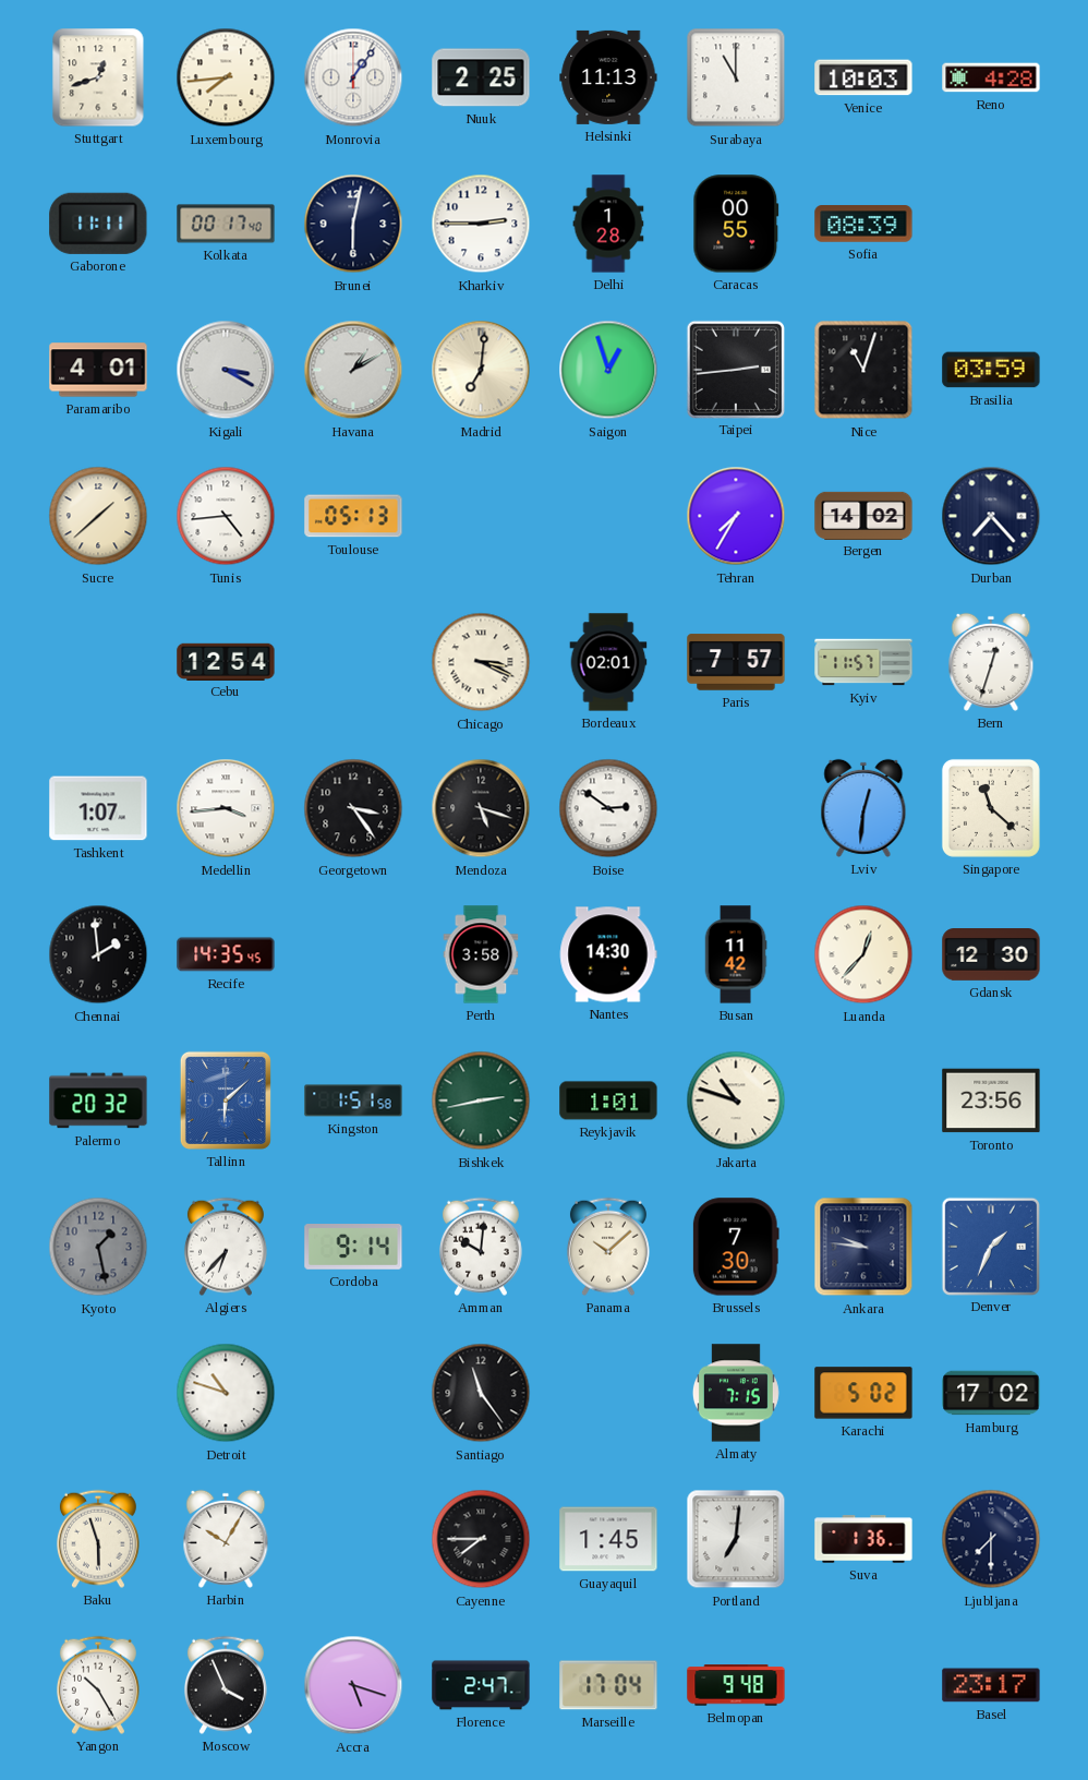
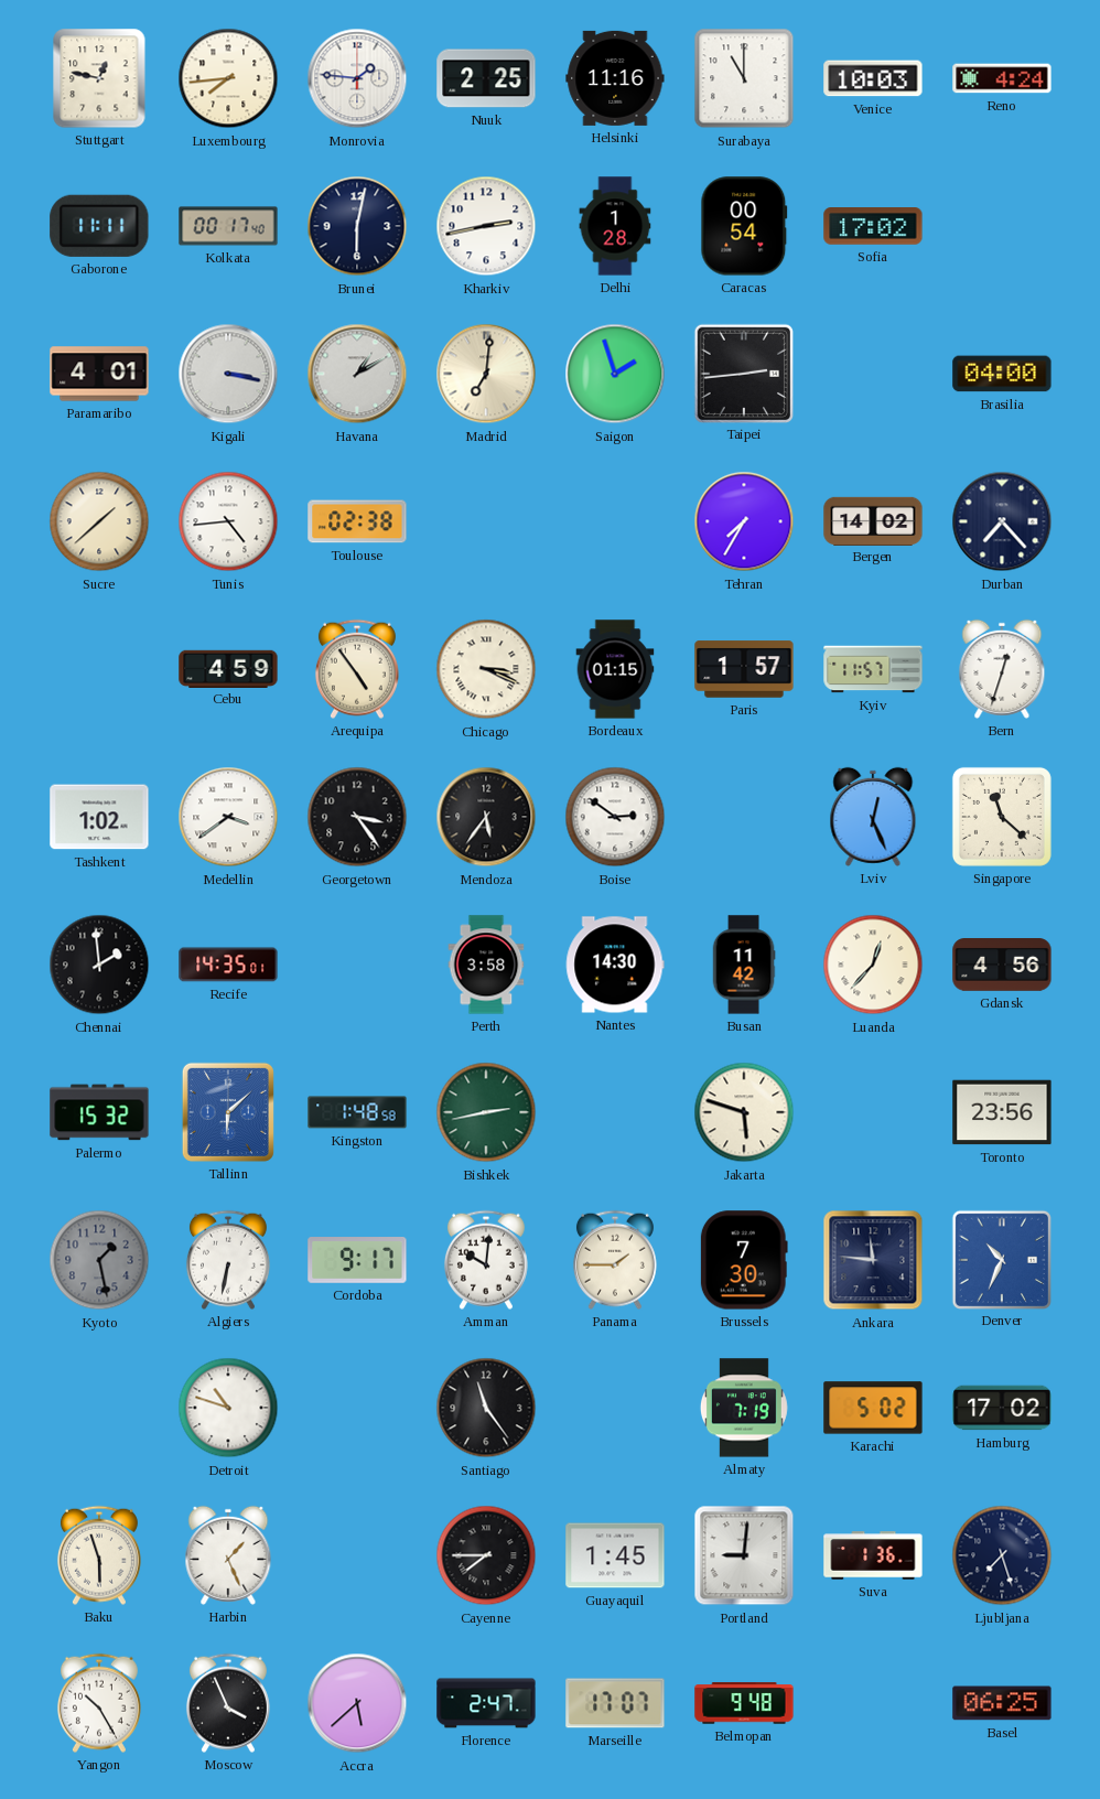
Stuttgart: 12:42 -> 12:47 (99, 78)
Monrovia: 1:06 -> 1:46 (357, 78)
Helsinki: 11:13 -> 11:16 (615, 78)
Reno: 4:28 -> 4:24 (1002, 78)
Kharkiv: 2:45 -> 2:43 (486, 226)
Caracas: 00:55 -> 00:54 (744, 226)
Sofia: 08:39 -> 17:02 (873, 226)
Kigali: 3:20 -> 3:17 (228, 374)
Saigon: 12:57 -> 1:57 (615, 374)
Nice: 11:03 -> none (863, 370)
Brasilia: 03:59 -> 04:00 (1002, 374)
Toulouse: 05:13 -> 02:38 (357, 521)
Cebu: 12:54 -> 4:59 (228, 668)
Arequipa: none -> 4:54 (357, 669)
Bordeaux: 02:01 -> 01:15 (615, 669)
Paris: 7:57 -> 1:57 (744, 669)
Tashkent: 1:07 -> 1:02 (99, 817)
Medellin: 3:44 -> 3:39 (228, 817)
Mendoza: 5:18 -> 5:36 (486, 817)
Lviv: 12:31 -> 12:26 (873, 817)
Recife: 14:35:45 -> 14:35:01 (228, 965)
Gdansk: 12:30 -> 4:56 (1002, 965)
Palermo: 20:32 -> 15:32 (99, 1112)
Kingston: 1:51 -> 1:48 (357, 1112)
Reykjavik: 1:01 -> none (608, 1101)
Jakarta: 10:48 -> 5:48 (744, 1112)
Algiers: 6:37 -> 6:32 (228, 1260)
Cordoba: 9:14 -> 9:17 (357, 1261)
Panama: 10:08 -> 1:45 (615, 1260)
Ankara: 9:46 -> 11:46 (873, 1260)
Denver: 1:34 -> 10:34 (1001, 1259)
Almaty: 7:15 -> 7:19 (744, 1408)
Harbin: 10:05 -> 1:26 (228, 1555)
Portland: 7:01 -> 9:01 (744, 1555)
Ljubljana: 7:30 -> 7:27 (1002, 1555)
Accra: 5:18 -> 5:38 (357, 1703)
Marseille: 17:04 -> 17:07 (615, 1703)
Basel: 23:17 -> 06:25 (1002, 1703)
